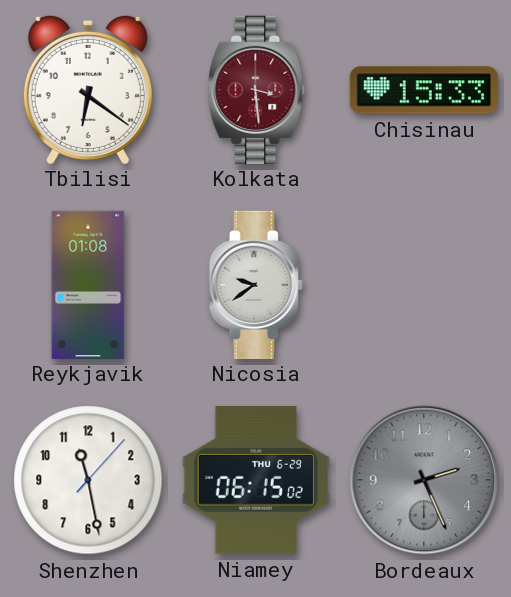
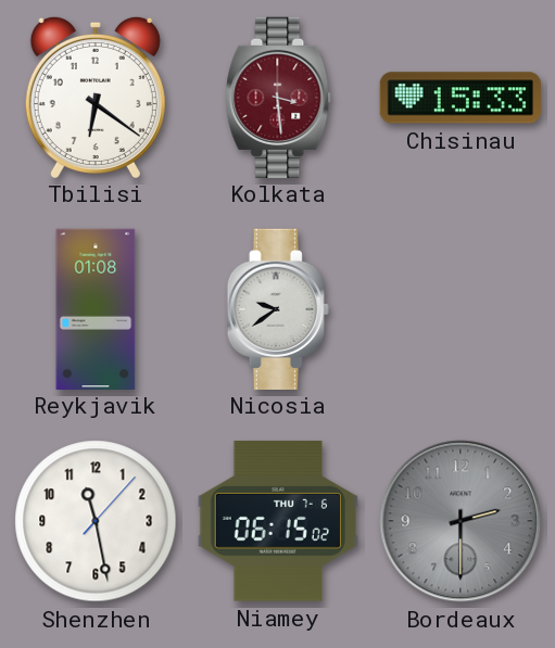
Niamey date: THU 6-29 -> THU 7-6 (278, 521)
Bordeaux: 2:26 -> 2:30 (461, 521)
